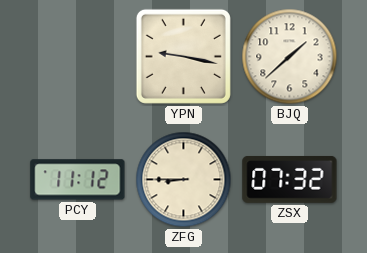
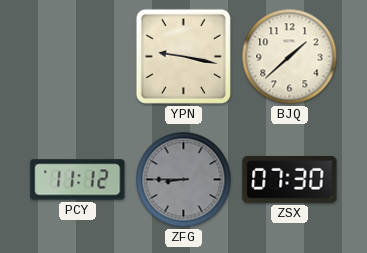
ZFG dial: cream -> grey (184, 180)
ZSX: 07:32 -> 07:30 (290, 180)
